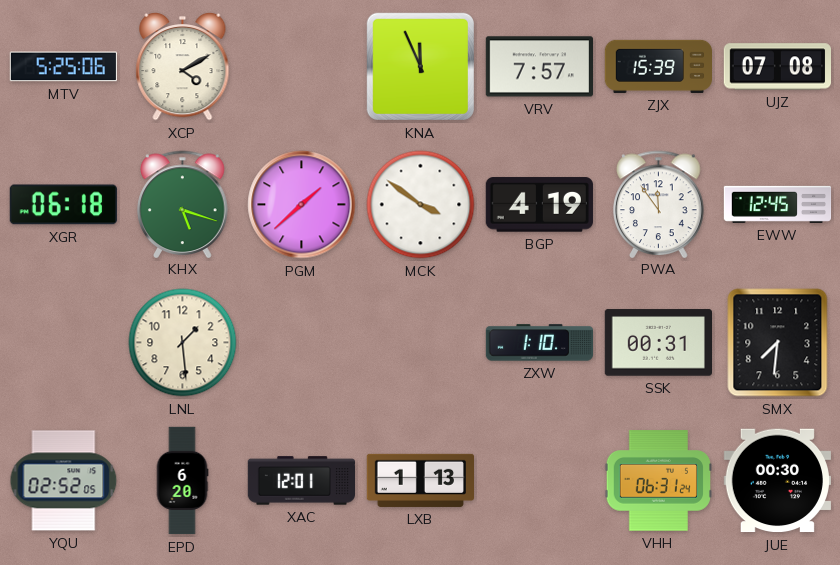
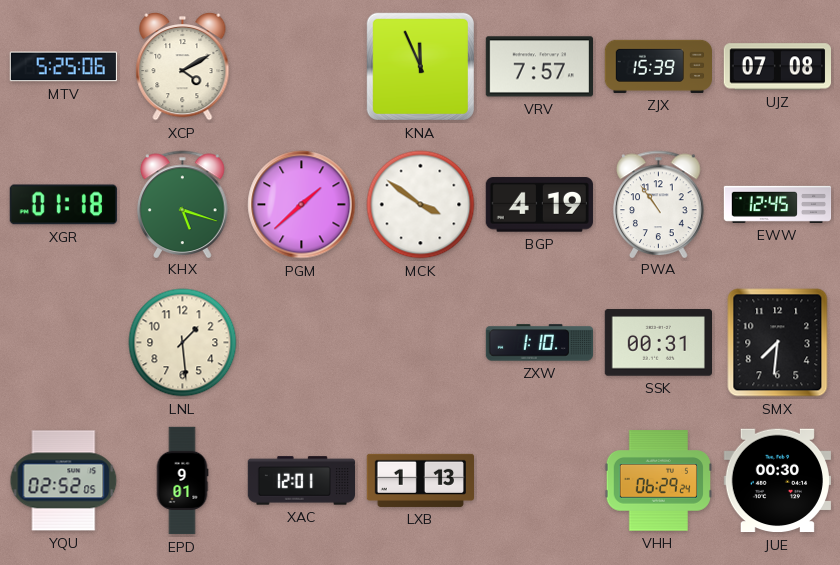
XGR: 06:18 -> 01:18 (63, 205)
PWA: 11:54 -> 10:54 (659, 204)
EPD: 6:20 -> 9:01 (182, 481)
VHH: 06:31 -> 06:29 (658, 481)
